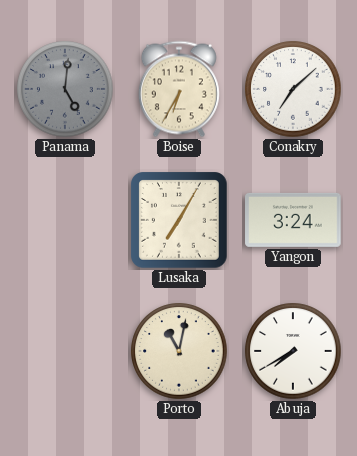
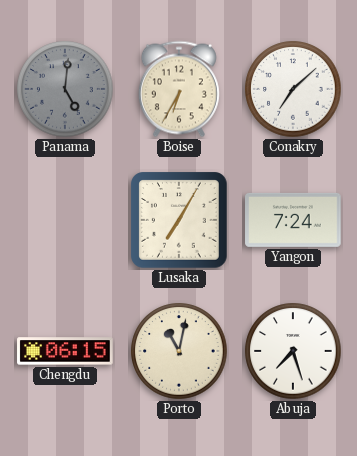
Yangon: 3:24 -> 7:24 (293, 220)
Chengdu: none -> 06:15 (65, 351)
Abuja: 7:40 -> 7:27 (293, 351)
